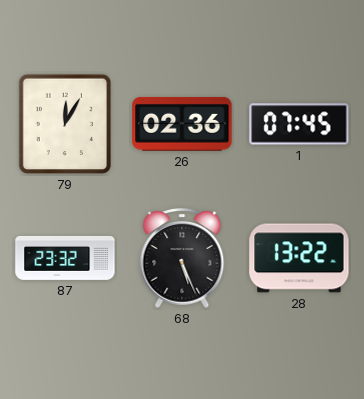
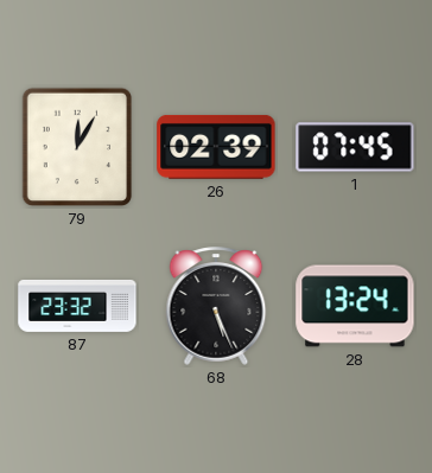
26: 02:36 -> 02:39 (216, 147)
28: 13:22 -> 13:24 (355, 306)
